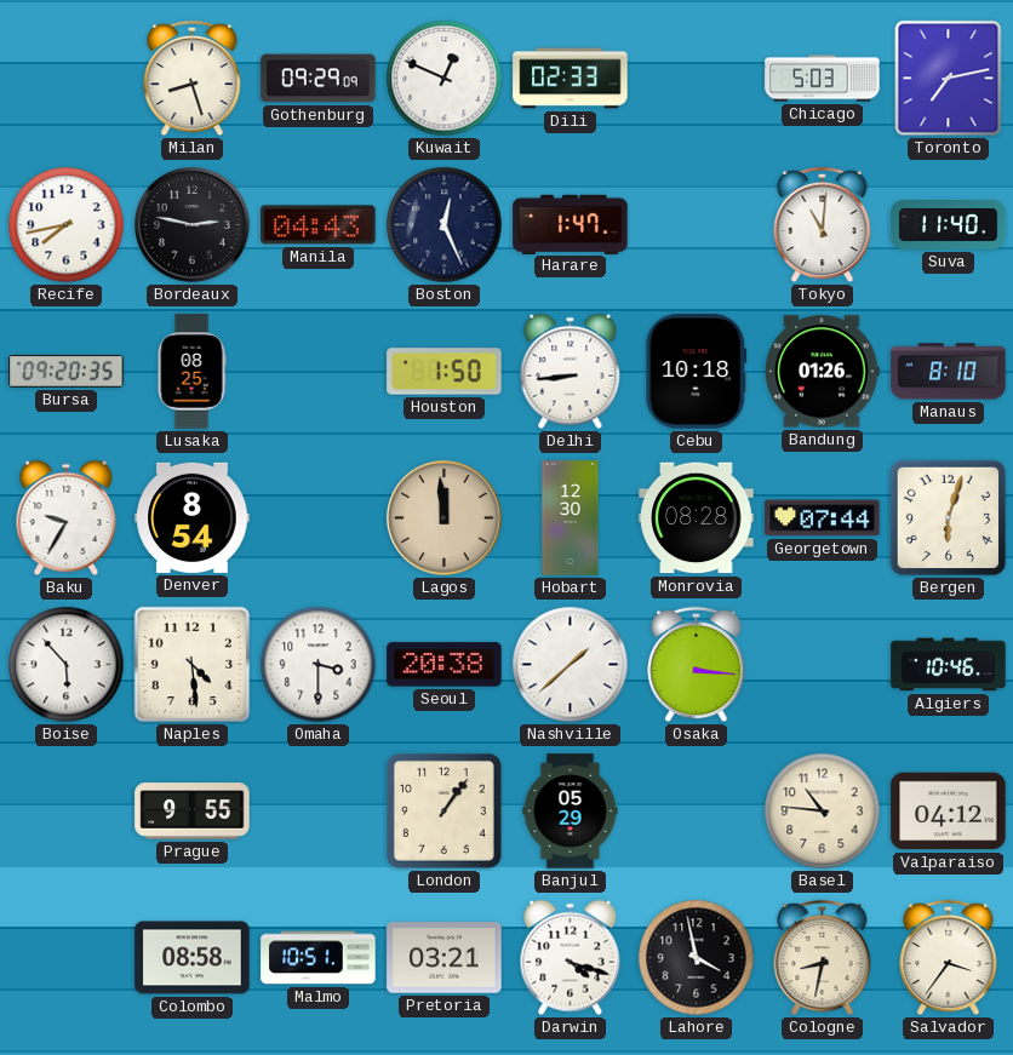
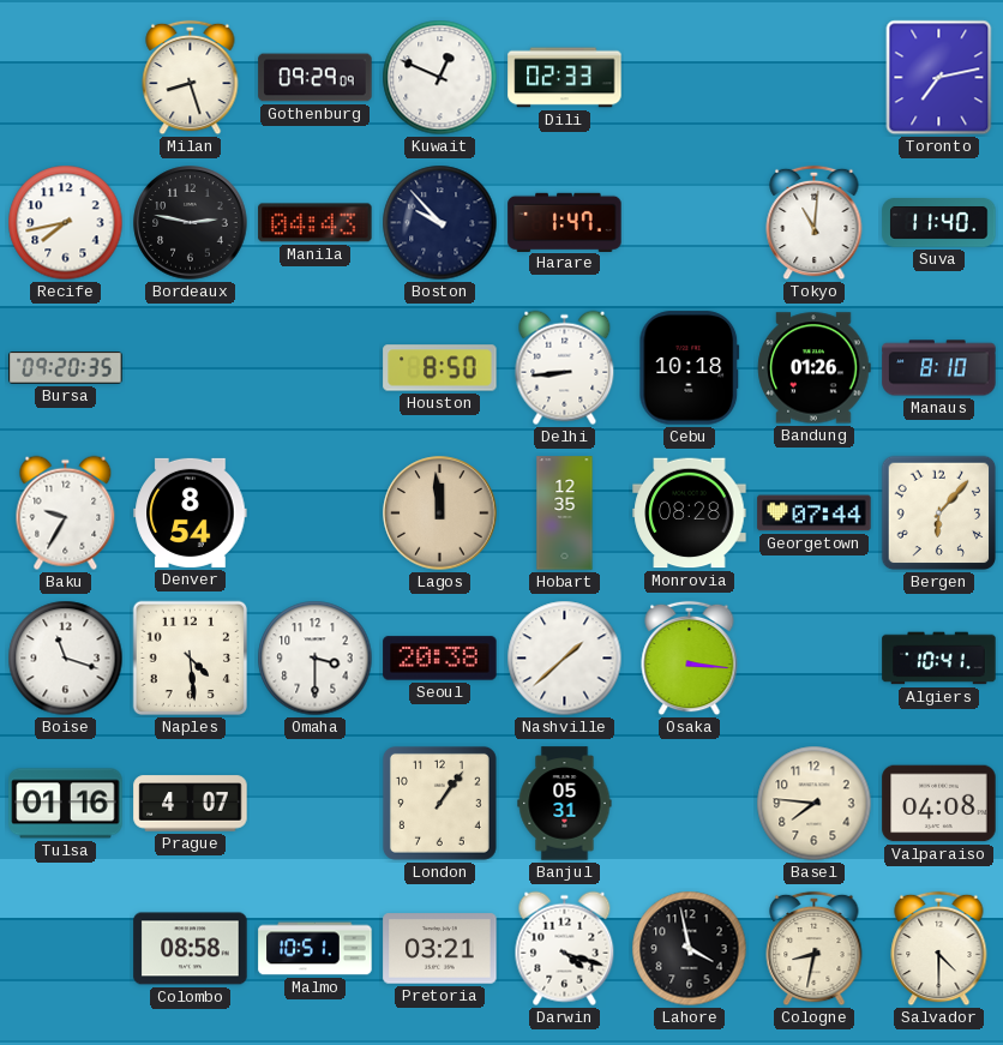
Chicago: 5:03 -> none (823, 79)
Boston: 12:26 -> 9:53 (440, 223)
Lusaka: 08:25 -> none (191, 372)
Houston: 1:50 -> 8:50 (440, 368)
Hobart: 12:30 -> 12:35 (565, 514)
Bergen: 6:03 -> 6:07 (939, 514)
Boise: 5:53 -> 11:18 (66, 659)
Algiers: 10:46 -> 10:41 (939, 659)
Tulsa: none -> 01:16 (66, 804)
Prague: 9:55 -> 4:07 (191, 804)
Banjul: 05:29 -> 05:31 (565, 804)
Basel: 10:46 -> 7:46 (815, 804)
Valparaiso: 04:12 -> 04:08 (939, 804)
Salvador: 3:36 -> 4:30 (939, 949)
